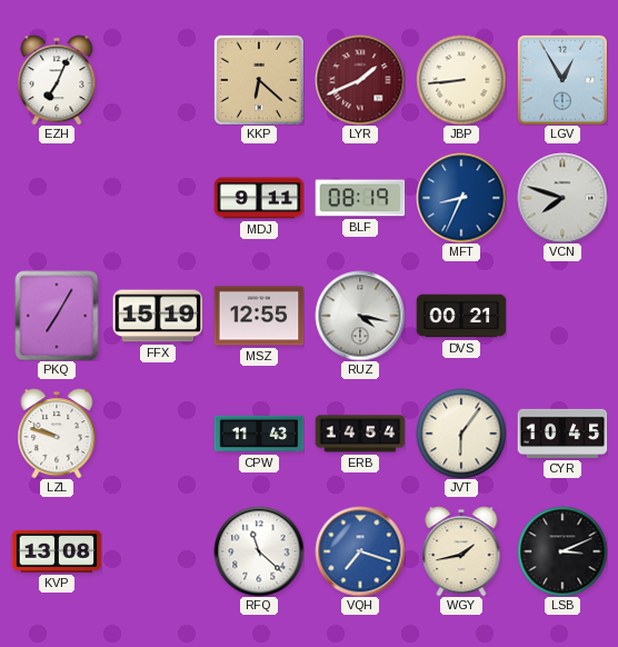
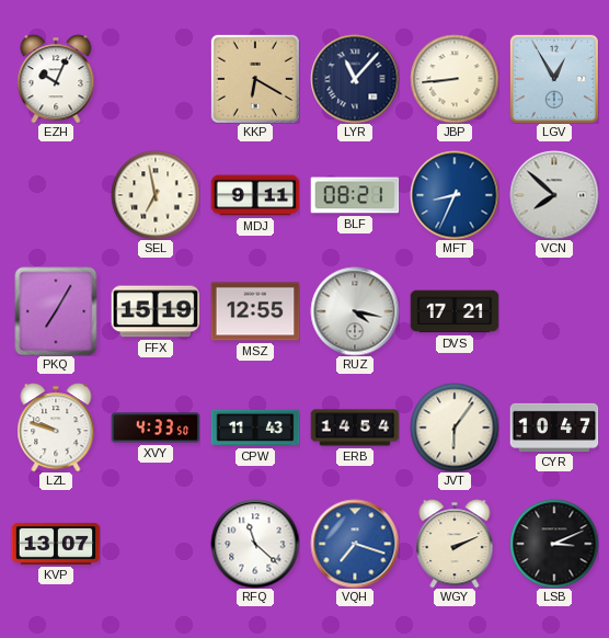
EZH: 7:04 -> 10:04 (56, 79)
KKP: 6:22 -> 6:20 (255, 79)
LYR: 1:41 -> 11:07 (355, 79)
LYR dial: burgundy -> navy (355, 79)
SEL: none -> 6:58 (156, 195)
BLF: 08:19 -> 08:21 (355, 195)
VCN: 7:48 -> 7:52 (554, 195)
DVS: 00:21 -> 17:21 (455, 311)
XVY: none -> 4:33 (156, 428)
CYR: 10:45 -> 10:47 (554, 428)
KVP: 13:08 -> 13:07 (56, 544)
WGY: 1:43 -> 2:11 (455, 544)
